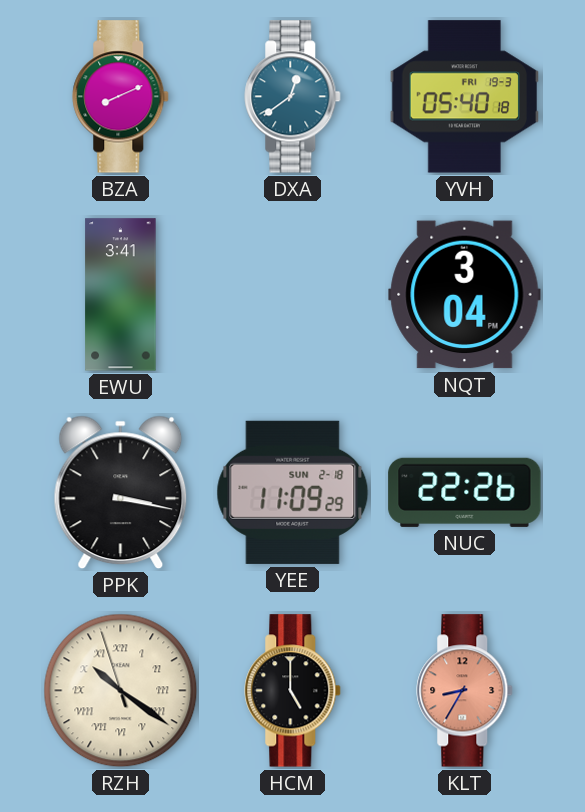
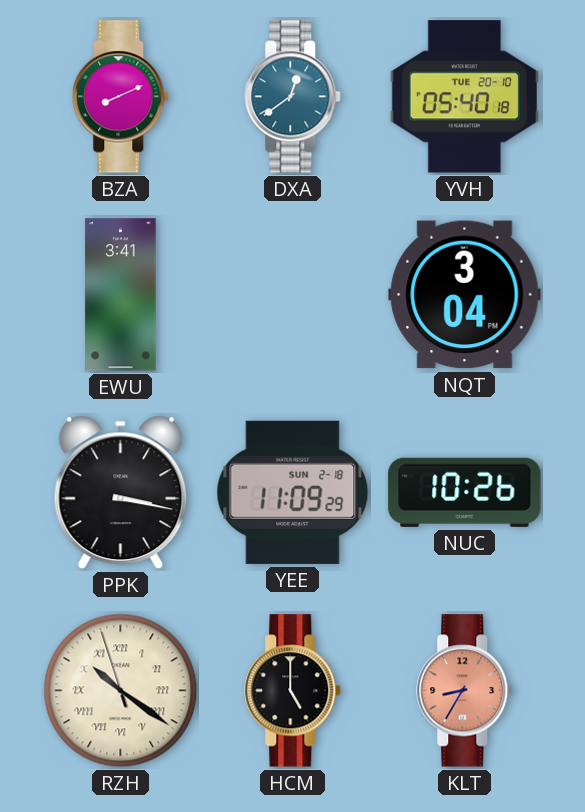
YVH date: FRI 19-3 -> TUE 20-10 (465, 97)
NUC: 22:26 -> 10:26 (465, 492)
